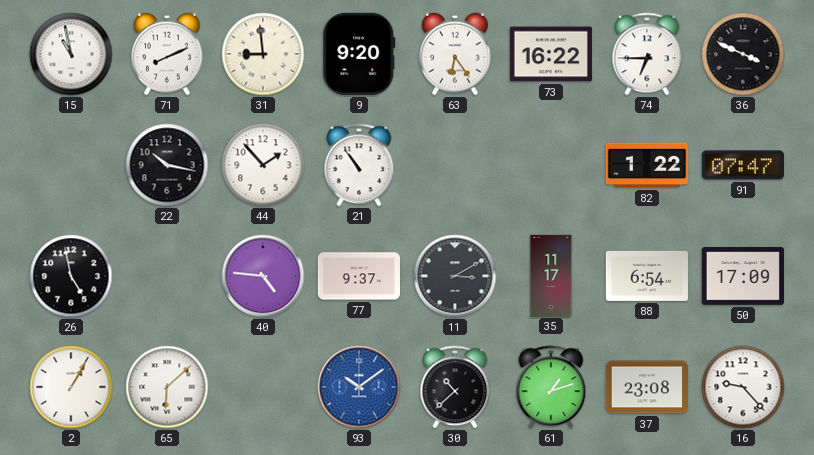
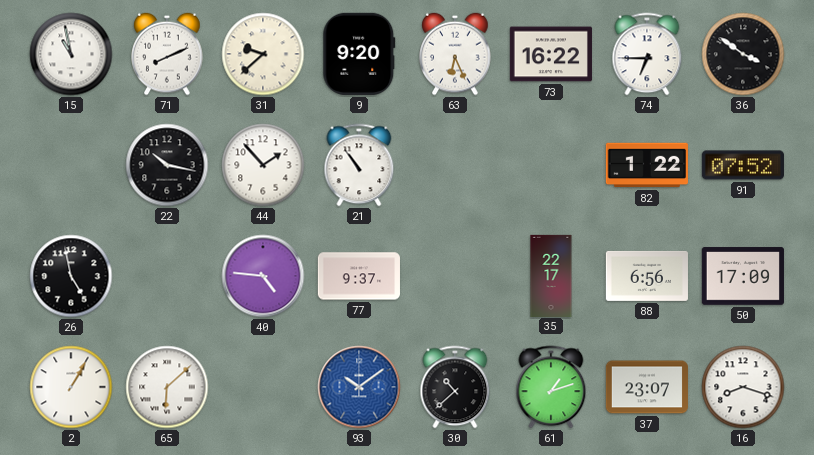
31: 8:59 -> 9:38 (263, 54)
63: 6:24 -> 6:26 (455, 54)
36: 3:49 -> 3:51 (743, 54)
91: 07:47 -> 07:52 (743, 165)
11: 3:10 -> none (455, 276)
35: 11:17 -> 22:17 (551, 275)
88: 6:54 -> 6:56 (647, 276)
37: 23:08 -> 23:07 (647, 387)
16: 9:23 -> 8:18 (743, 387)
